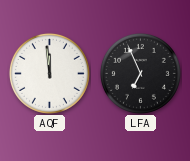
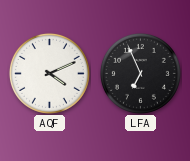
AQF: 11:59 -> 4:11 (49, 73)
